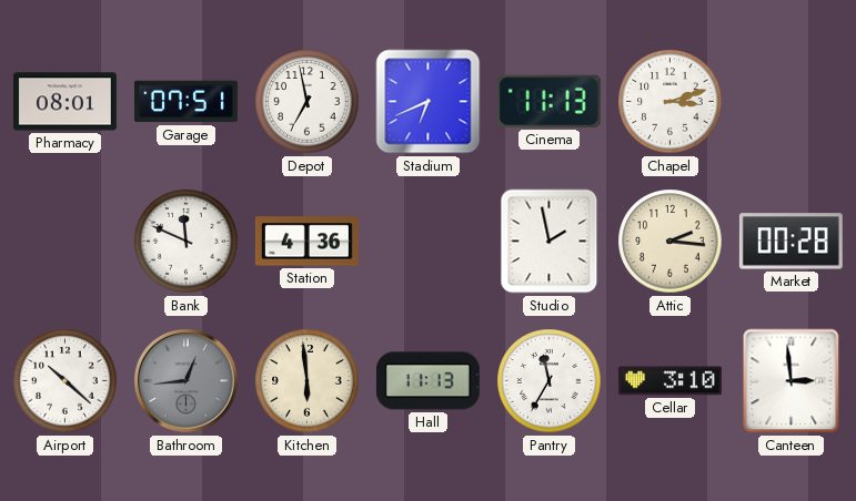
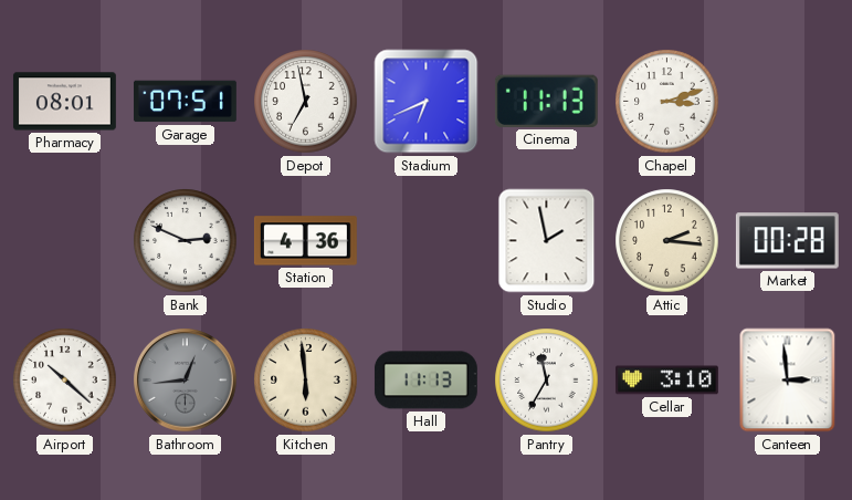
Bank: 11:49 -> 2:49 (186, 241)
